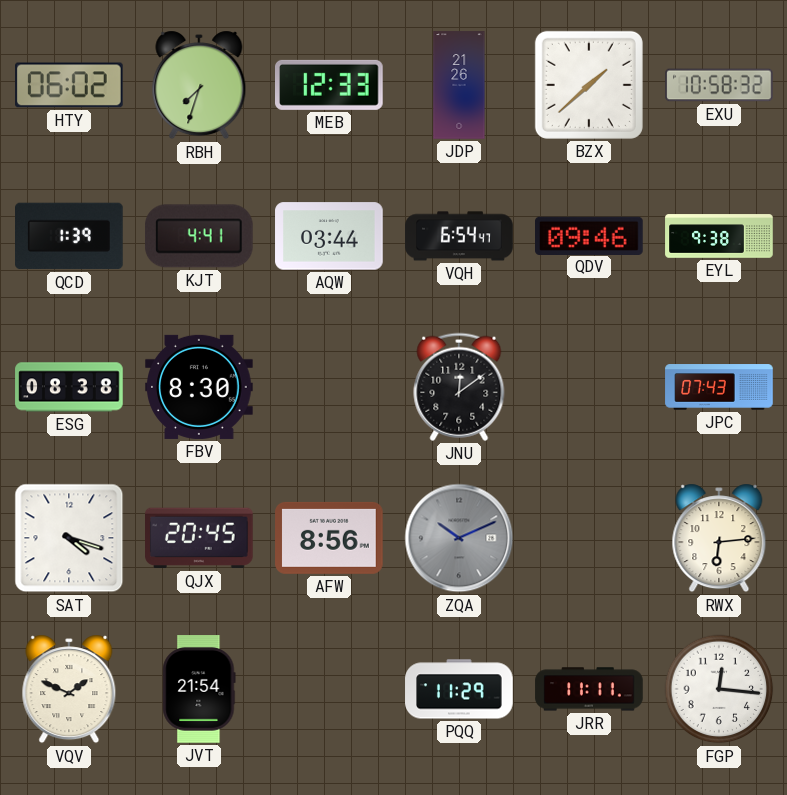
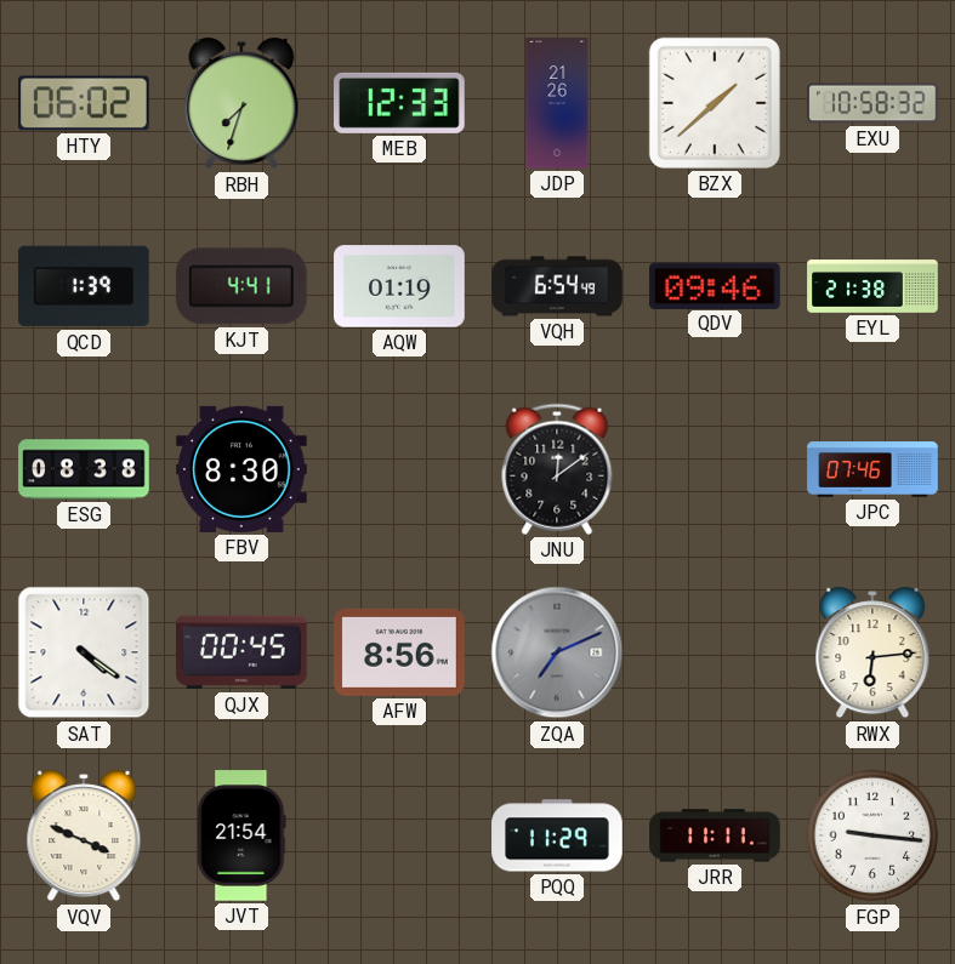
AQW: 03:44 -> 01:19 (399, 286)
VQH: 6:54:47 -> 6:54:49 (557, 286)
EYL: 9:38 -> 21:38 (872, 286)
JPC: 07:43 -> 07:46 (872, 469)
SAT: 4:18 -> 4:21 (84, 652)
QJX: 20:45 -> 00:45 (243, 652)
ZQA: 10:11 -> 7:11 (557, 652)
VQV: 1:49 -> 3:49 (84, 835)
FGP: 12:16 -> 9:16 (872, 835)
